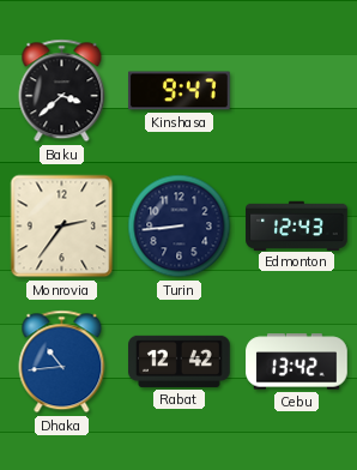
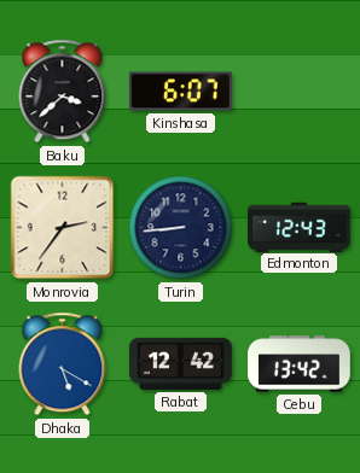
Kinshasa: 9:47 -> 6:07 (181, 92)
Dhaka: 10:44 -> 5:20 (63, 364)
